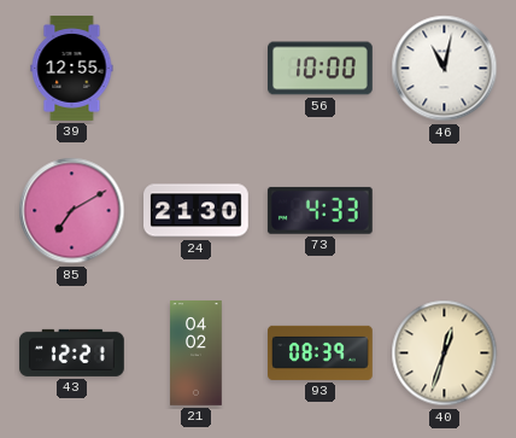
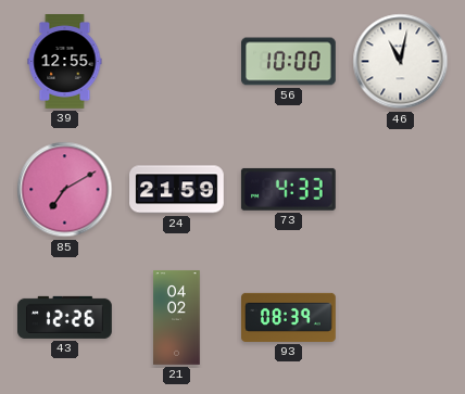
24: 21:30 -> 21:59 (177, 190)
43: 12:21 -> 12:26 (65, 317)
40: 12:33 -> none (445, 354)
